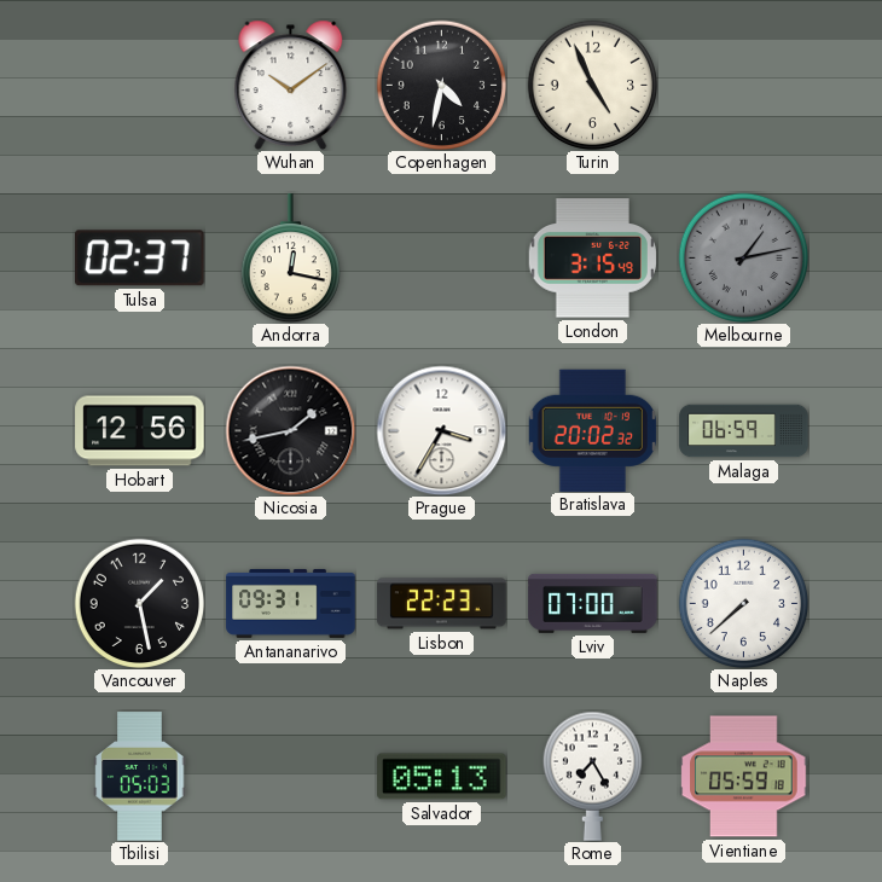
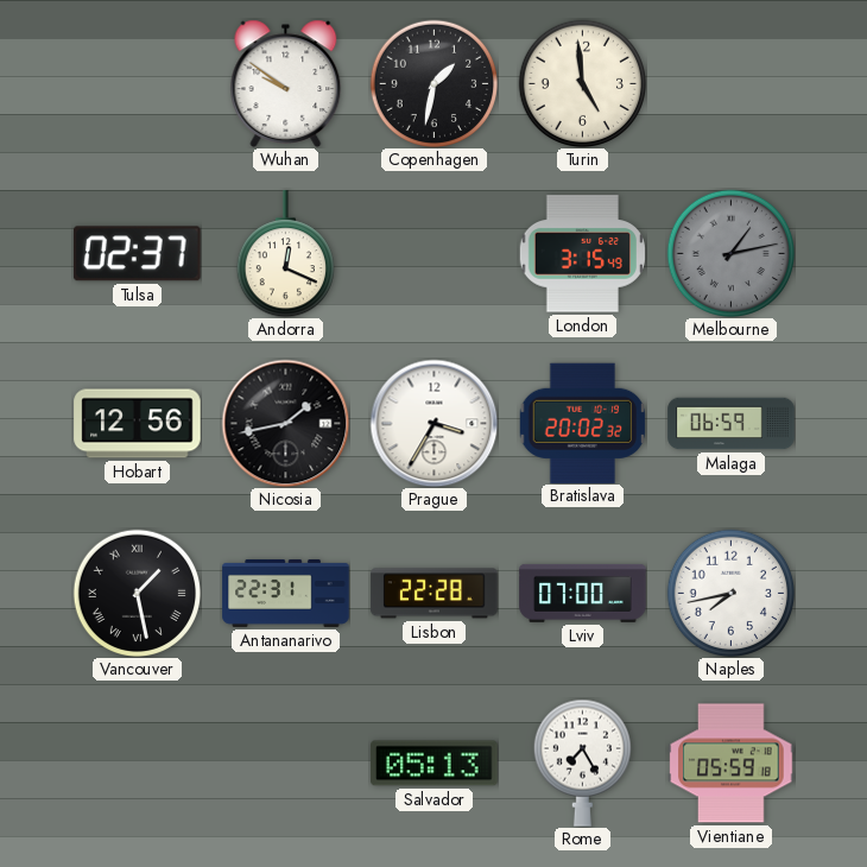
Wuhan: 10:09 -> 9:51 (286, 83)
Copenhagen: 4:32 -> 1:32 (433, 83)
Turin: 4:56 -> 4:59 (582, 83)
Andorra: 12:17 -> 12:19 (285, 254)
Vancouver numerals: Arabic -> Roman (137, 593)
Antananarivo: 09:31 -> 22:31 (286, 593)
Lisbon: 22:23 -> 22:28 (435, 594)
Naples: 7:38 -> 7:43 (730, 593)
Tbilisi: 05:03 -> none (140, 777)
